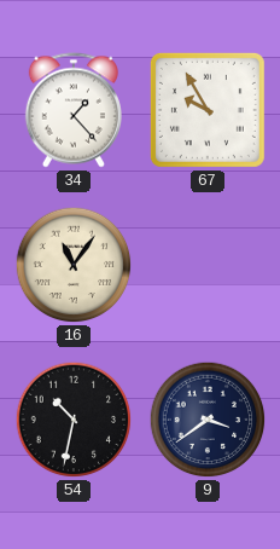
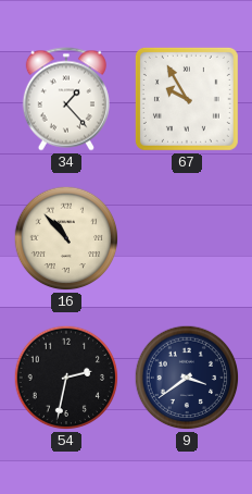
16: 11:06 -> 10:53 (66, 238)
54: 10:32 -> 2:32 (66, 378)
